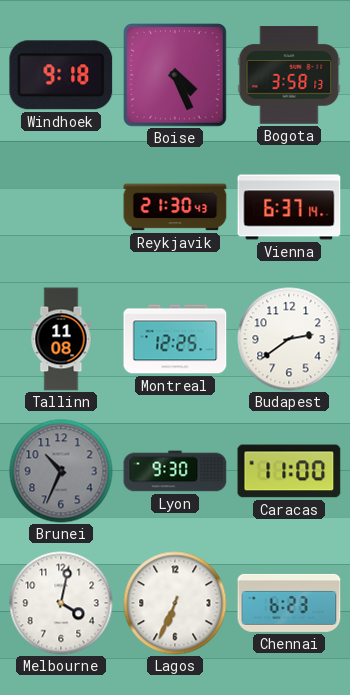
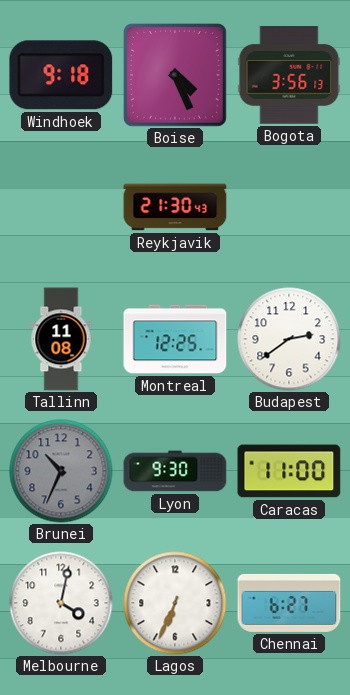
Bogota: 3:58 -> 3:56 (289, 75)
Vienna: 6:37 -> none (289, 207)
Chennai: 6:23 -> 6:27 (289, 603)
